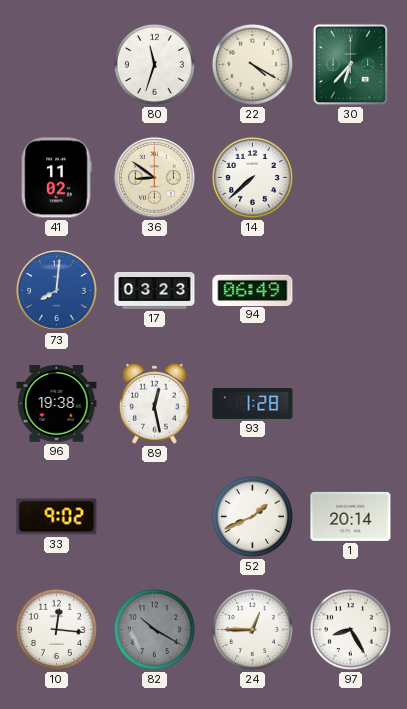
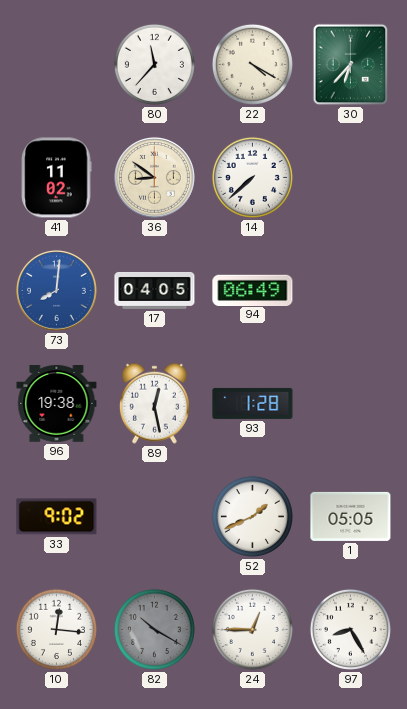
80: 11:33 -> 11:37 (154, 64)
17: 03:23 -> 04:05 (155, 290)
1: 20:14 -> 05:05 (351, 516)
